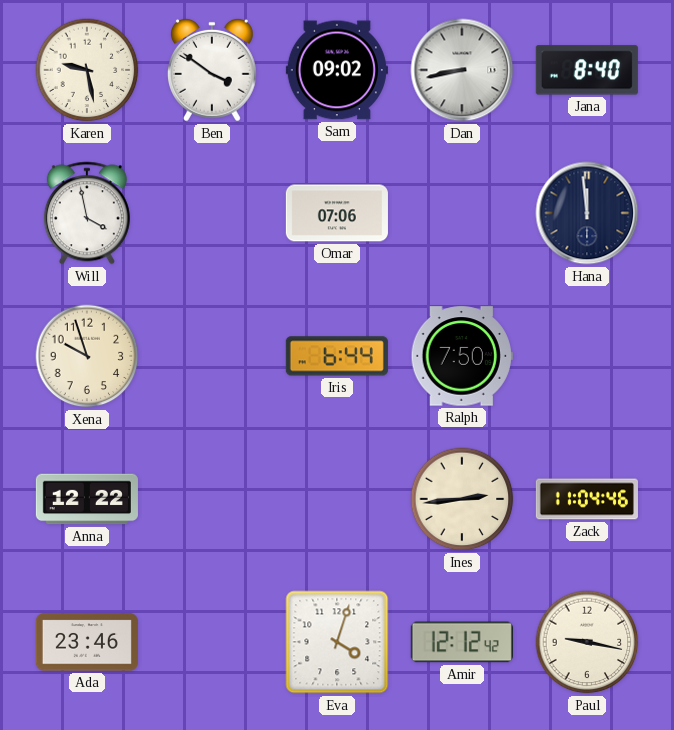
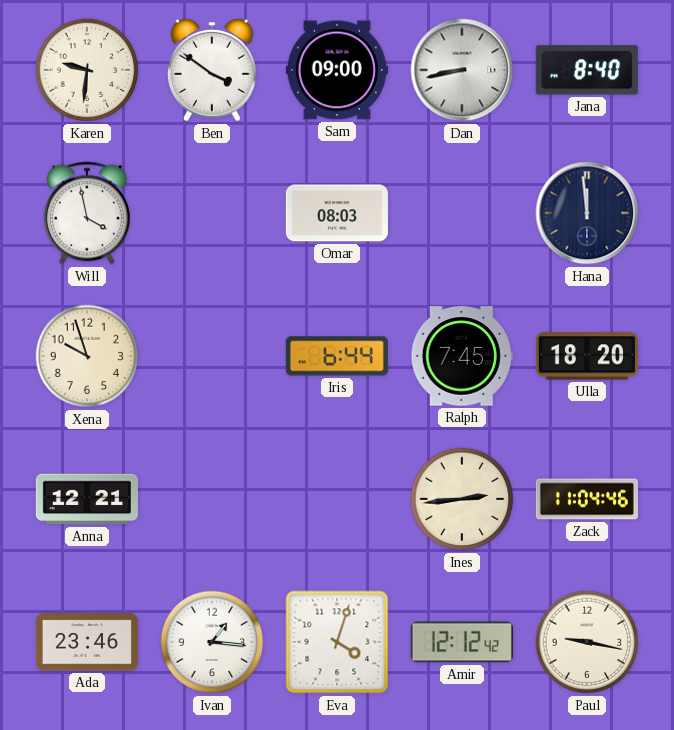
Karen: 9:28 -> 9:31 (87, 70)
Sam: 09:02 -> 09:00 (337, 70)
Omar: 07:06 -> 08:03 (337, 213)
Ralph: 7:50 -> 7:45 (462, 356)
Ulla: none -> 18:20 (587, 356)
Anna: 12:22 -> 12:21 (87, 499)
Ivan: none -> 1:16 (212, 642)
